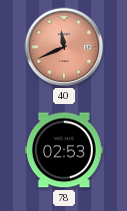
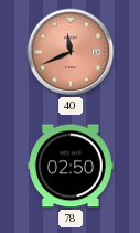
78: 02:53 -> 02:50 (71, 166)
